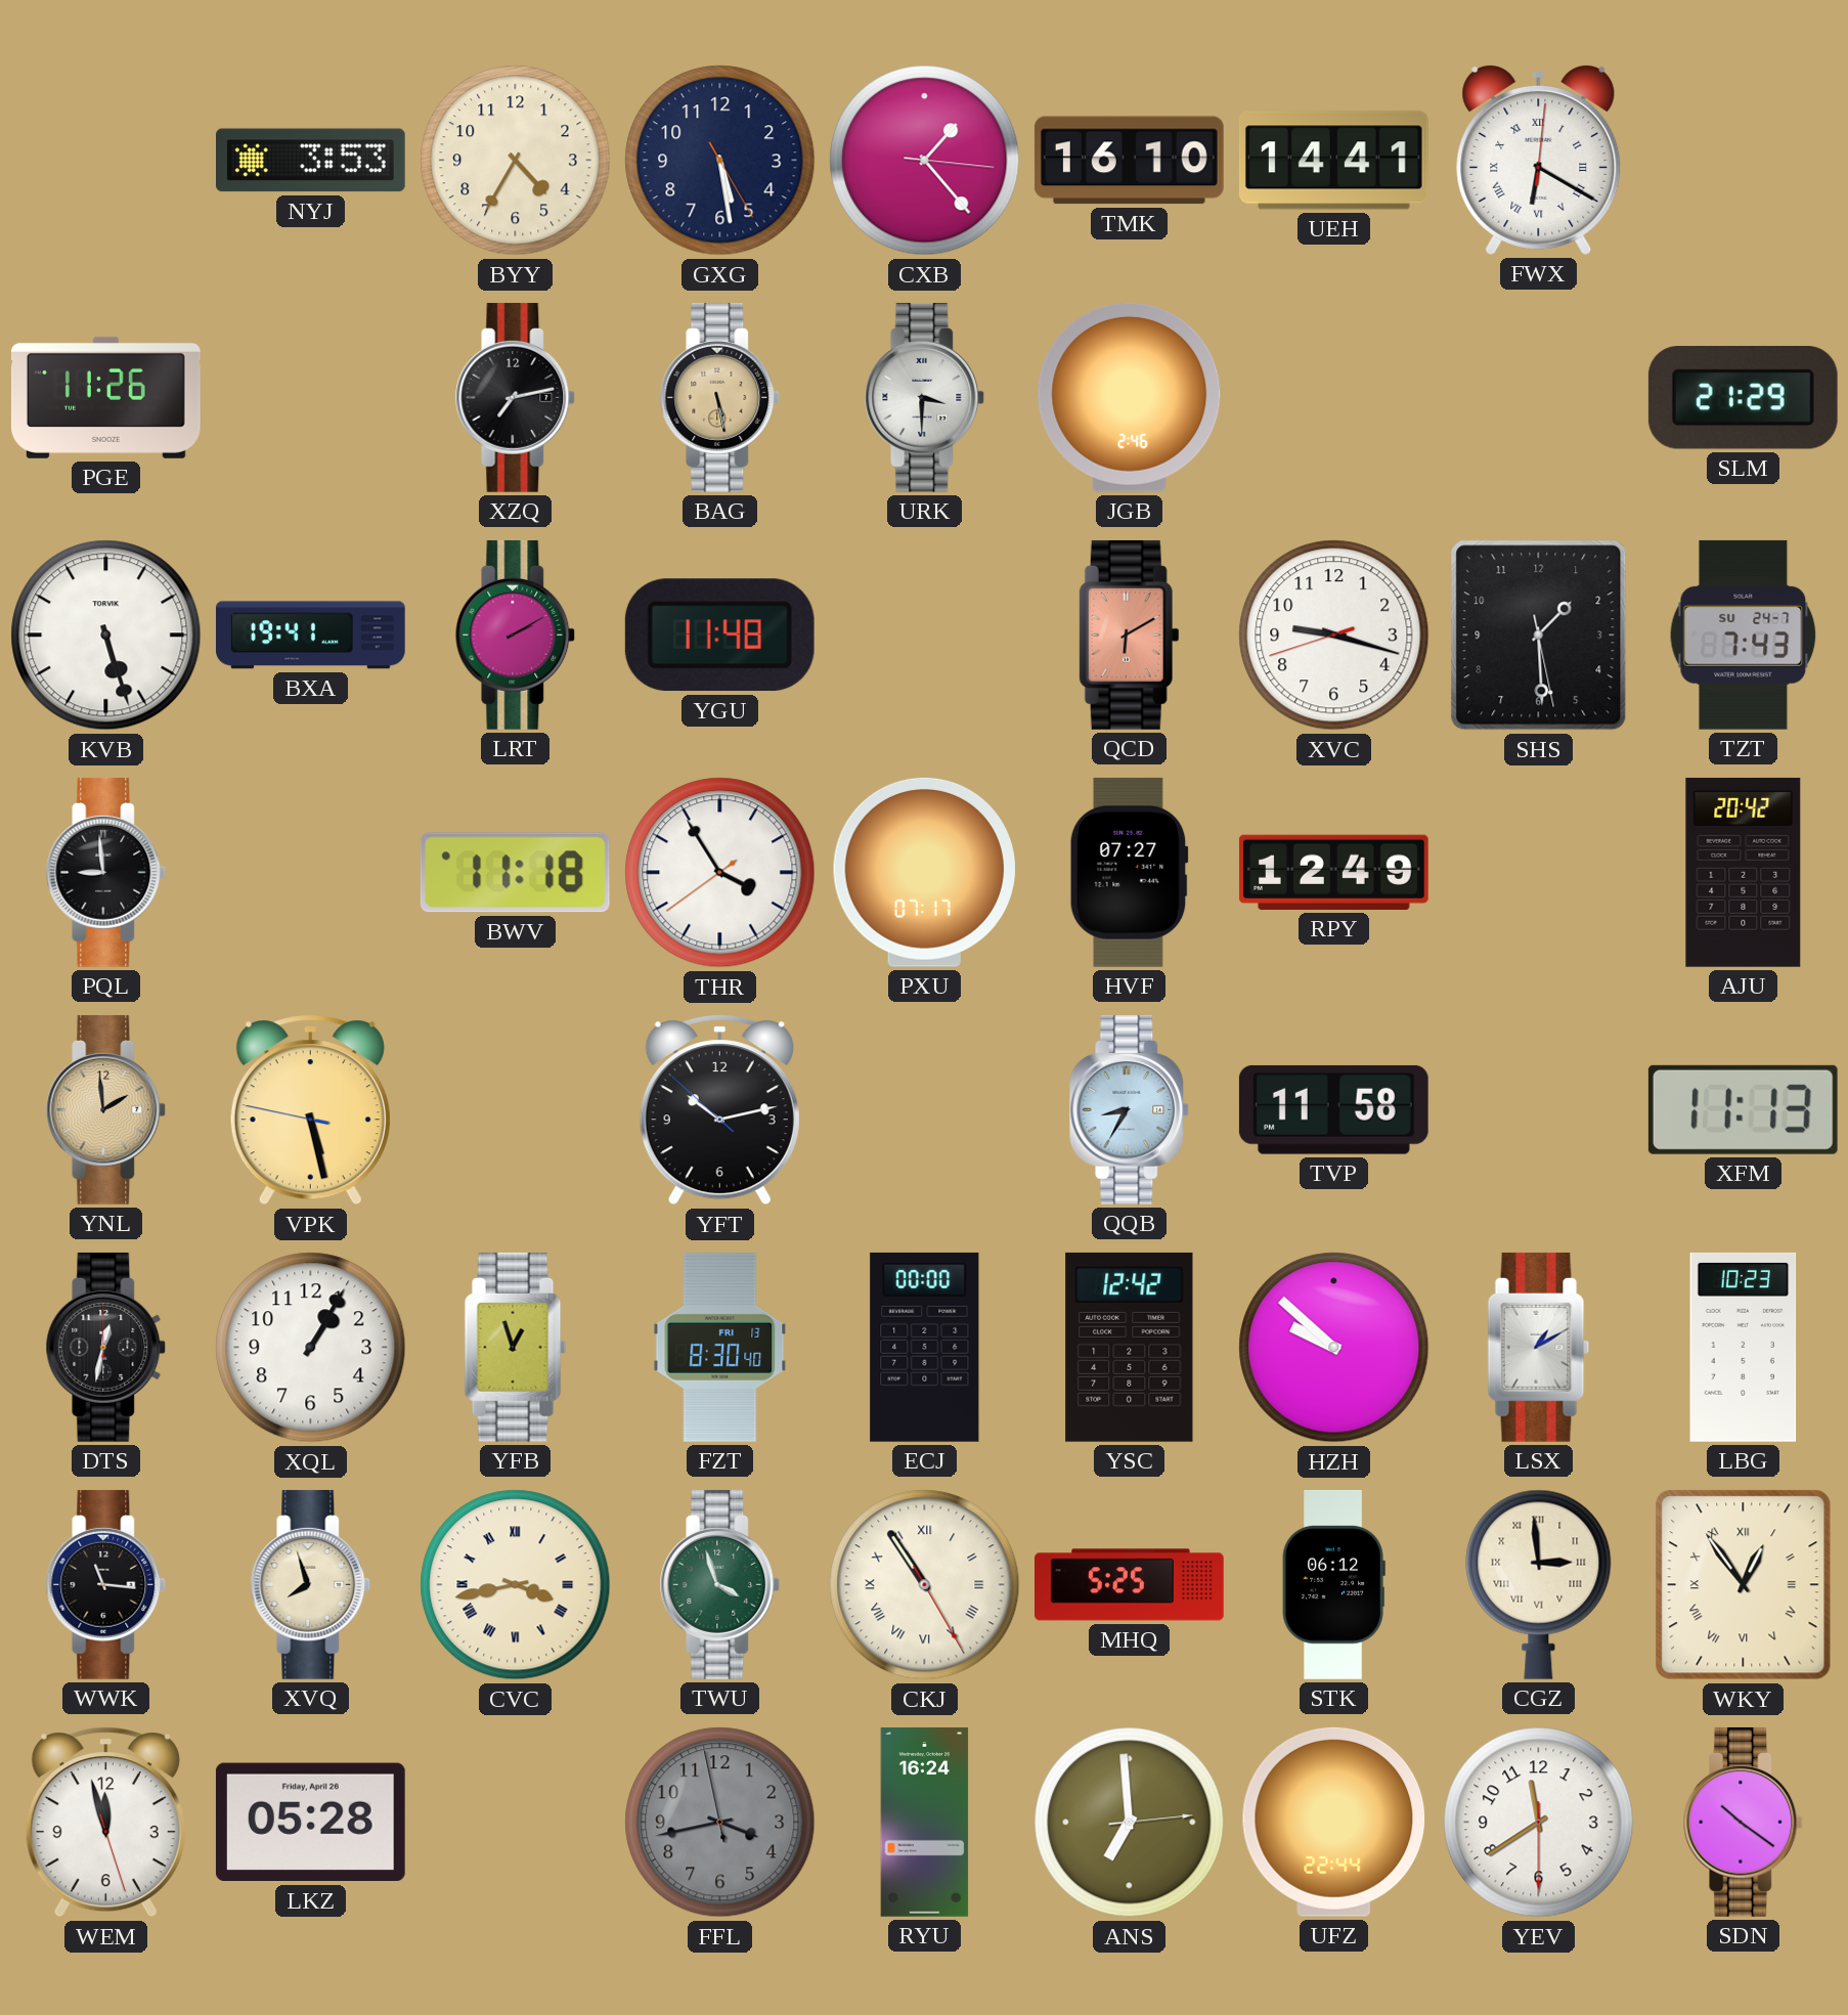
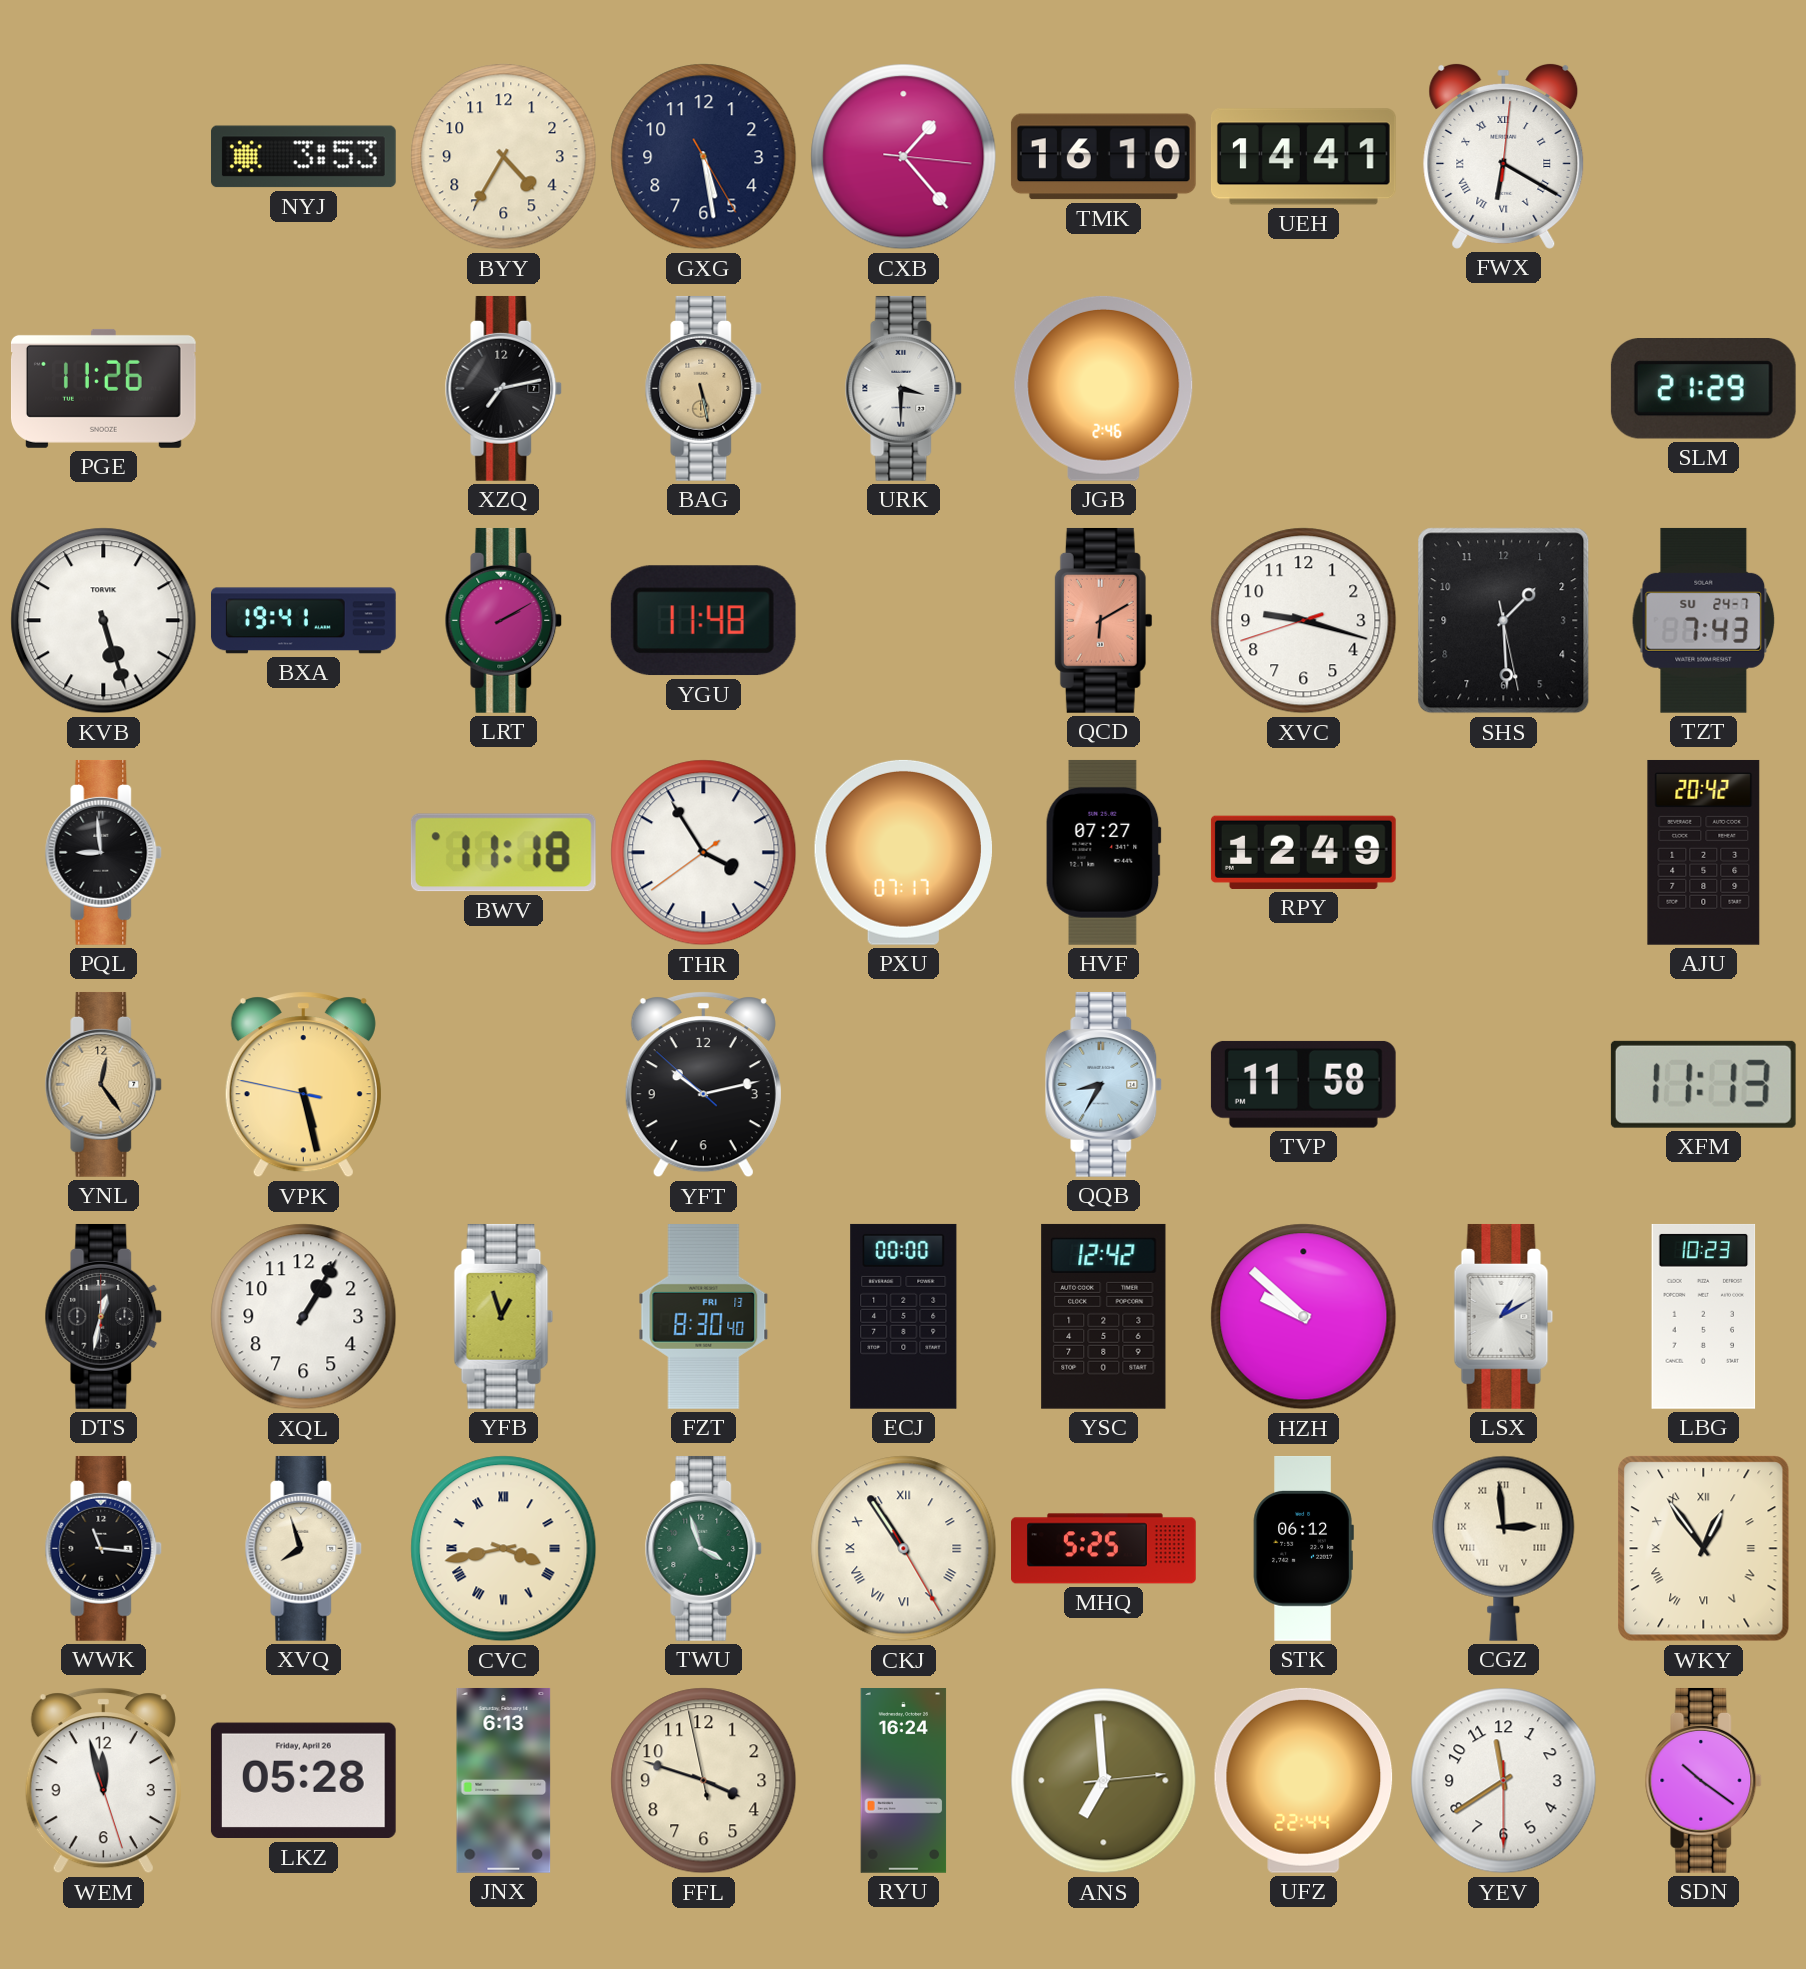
YNL: 1:59 -> 12:24 (104, 1084)
JNX: none -> 6:13 (504, 1781)
FFL: 3:42 -> 3:47 (704, 1781)
FFL dial: grey -> cream (704, 1781)
